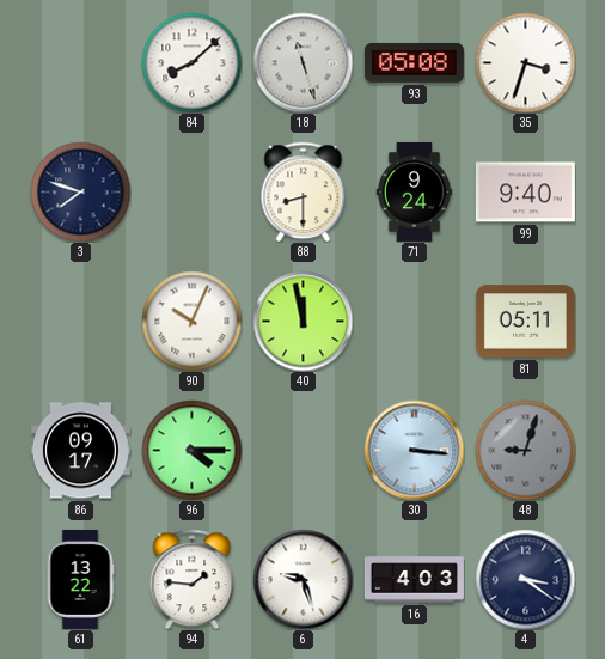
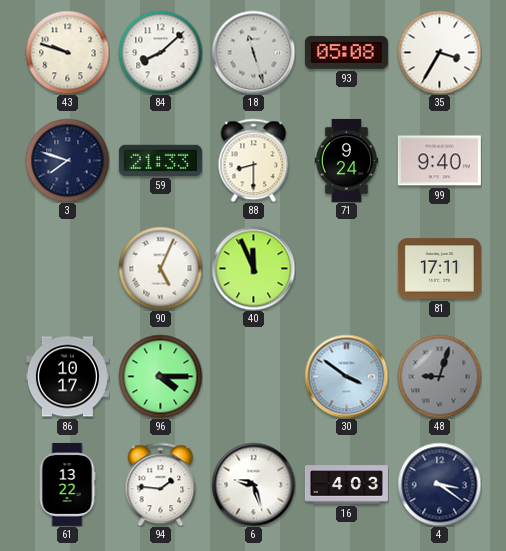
43: none -> 9:48 (67, 52)
35: 3:33 -> 3:35 (439, 52)
59: none -> 21:33 (160, 160)
90: 10:04 -> 5:04 (160, 268)
40: 11:58 -> 11:56 (253, 268)
81: 05:11 -> 17:11 (439, 269)
86: 09:17 -> 10:17 (67, 377)
30: 3:16 -> 3:51 (346, 376)
